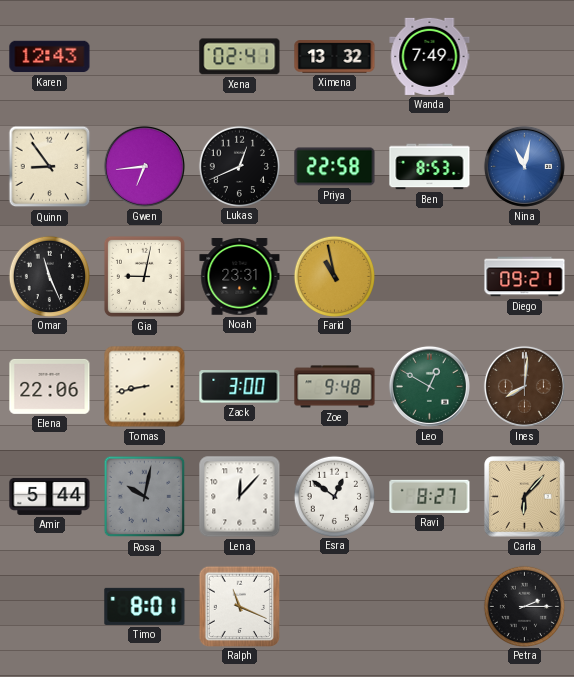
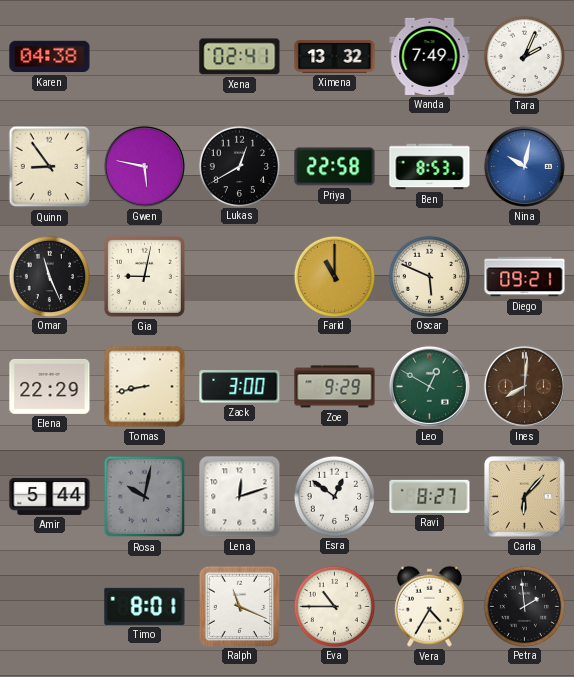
Karen: 12:43 -> 04:38 (50, 57)
Tara: none -> 2:04 (524, 56)
Gwen: 6:44 -> 5:47 (144, 166)
Lukas: 12:41 -> 12:40 (239, 166)
Nina: 11:02 -> 10:02 (524, 166)
Noah: 23:31 -> none (240, 277)
Farid: 10:58 -> 11:00 (334, 276)
Oscar: none -> 5:49 (429, 276)
Elena: 22:06 -> 22:29 (50, 386)
Zoe: 9:48 -> 9:29 (335, 387)
Lena: 12:07 -> 12:12 (240, 497)
Eva: none -> 10:45 (334, 606)
Vera: none -> 4:35 (429, 606)
Petra: 2:15 -> 1:59 (524, 606)
